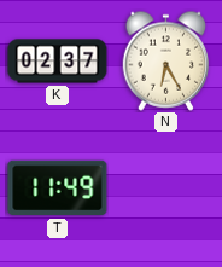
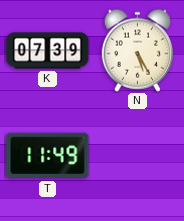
K: 02:37 -> 07:39 (48, 51)
N: 6:25 -> 5:25 (138, 50)
